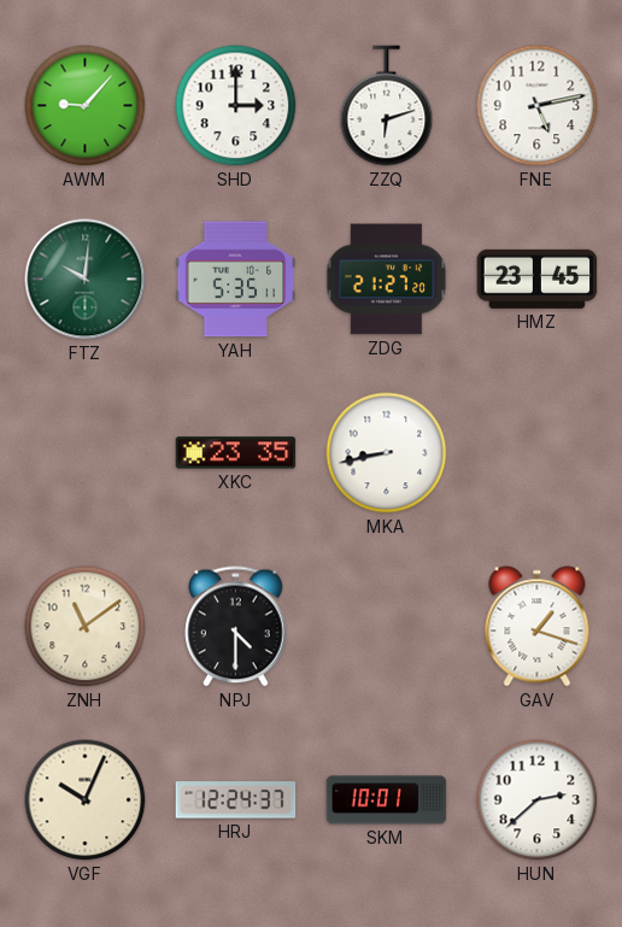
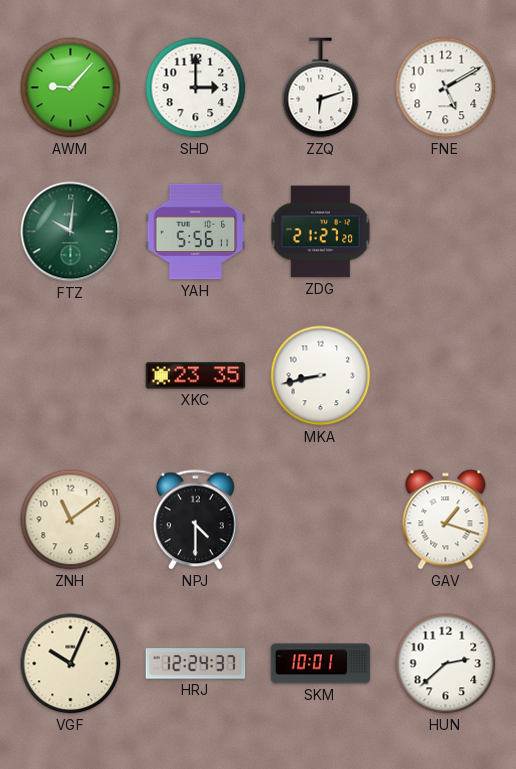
FNE: 5:13 -> 5:10 (446, 88)
YAH: 5:35 -> 5:56 (196, 232)
HMZ: 23:45 -> none (538, 278)
